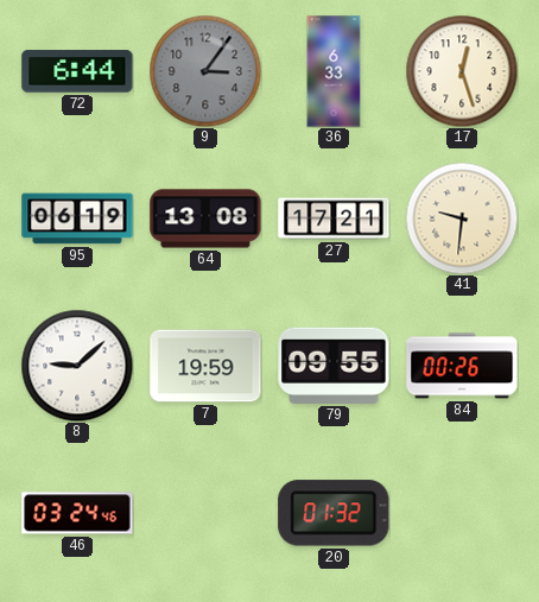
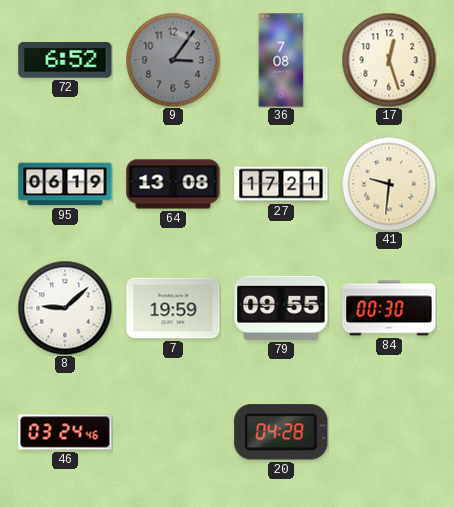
72: 6:44 -> 6:52 (65, 60)
36: 6:33 -> 7:08 (281, 60)
84: 00:26 -> 00:30 (389, 308)
20: 01:32 -> 04:28 (281, 432)
